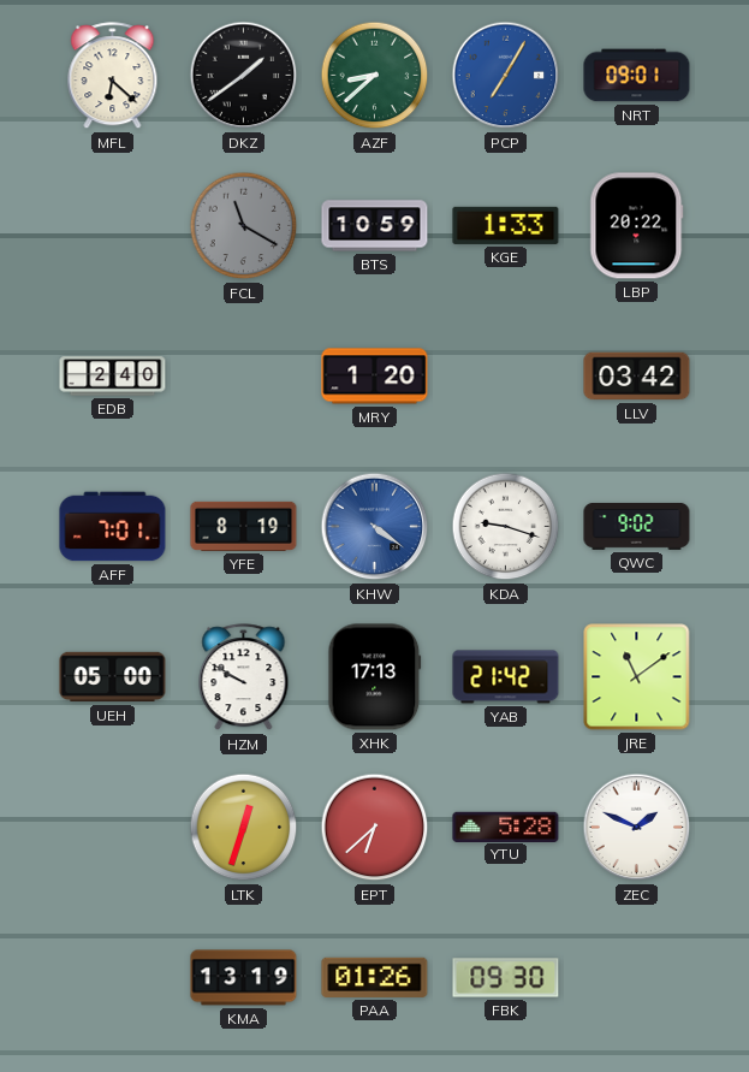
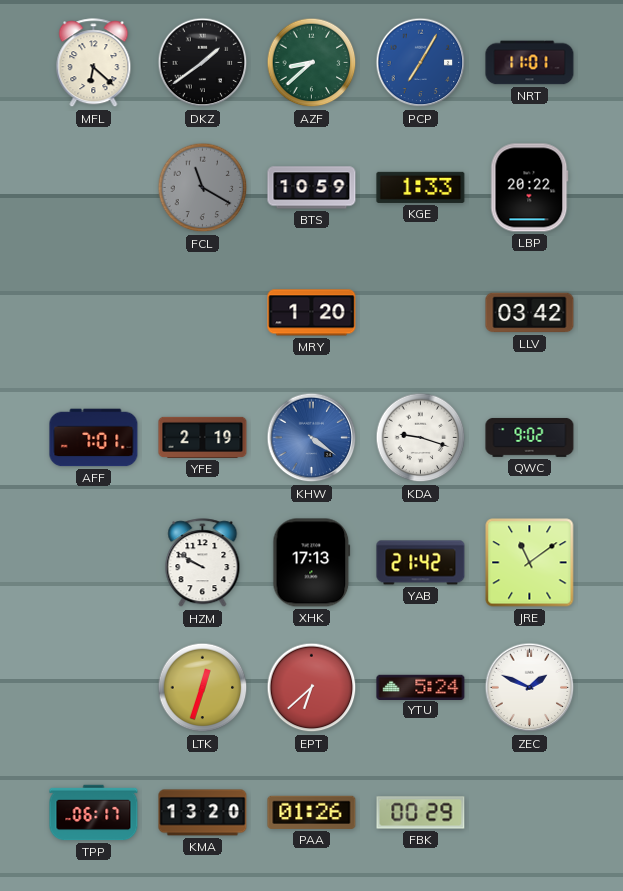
NRT: 09:01 -> 11:01 (530, 63)
EDB: 2:40 -> none (113, 377)
YFE: 8:19 -> 2:19 (203, 437)
UEH: 05:00 -> none (113, 677)
YTU: 5:28 -> 5:24 (421, 687)
TPP: none -> 06:17 (94, 813)
KMA: 13:19 -> 13:20 (203, 813)
FBK: 09:30 -> 00:29 (421, 813)
